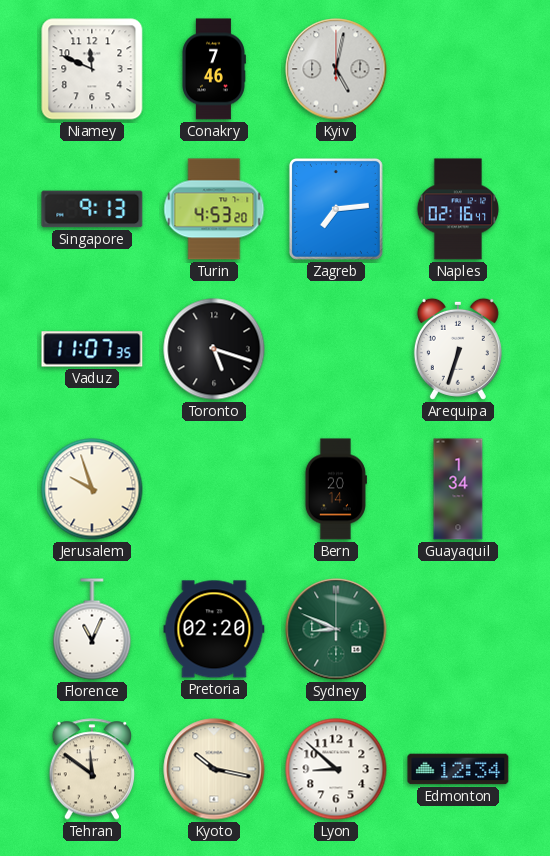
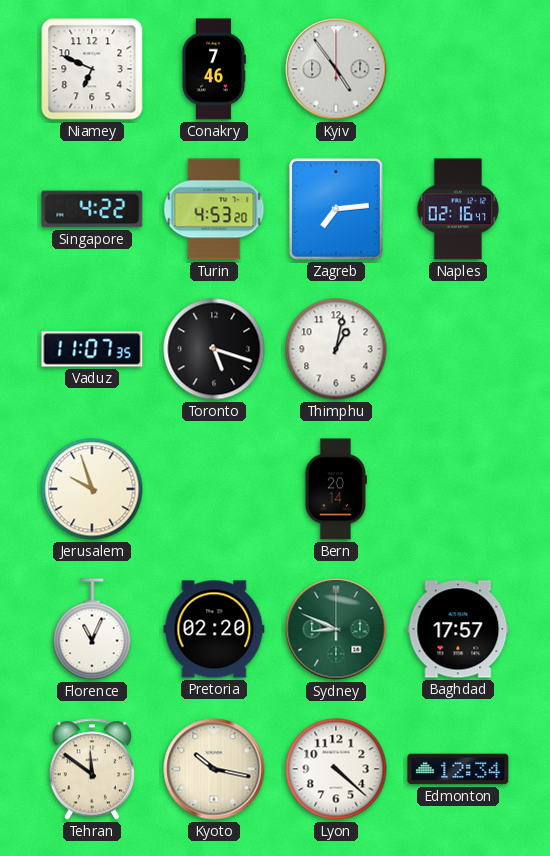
Niamey: 11:49 -> 6:49 (92, 69)
Kyiv: 5:02 -> 4:54 (336, 69)
Singapore: 9:13 -> 4:22 (92, 209)
Thimphu: none -> 1:02 (336, 349)
Arequipa: 6:33 -> none (458, 349)
Guayaquil: 1:34 -> none (458, 489)
Baghdad: none -> 17:57 (458, 629)
Lyon: 8:52 -> 4:22 (336, 769)
